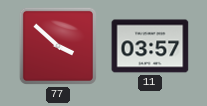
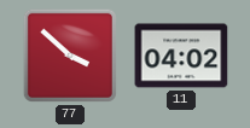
11: 03:57 -> 04:02 (181, 56)
